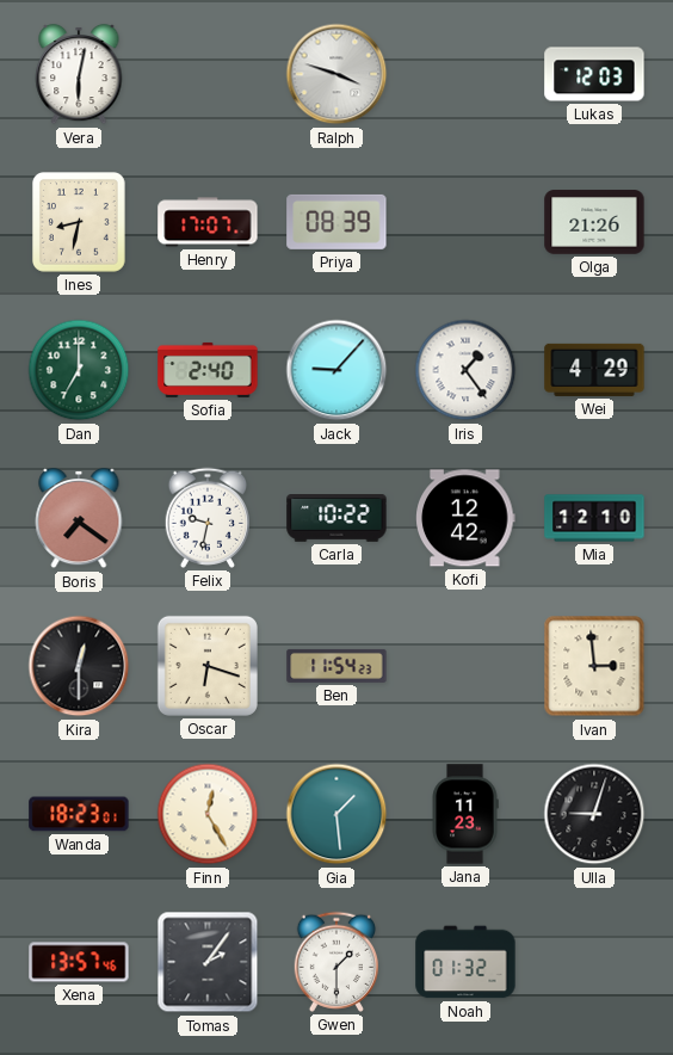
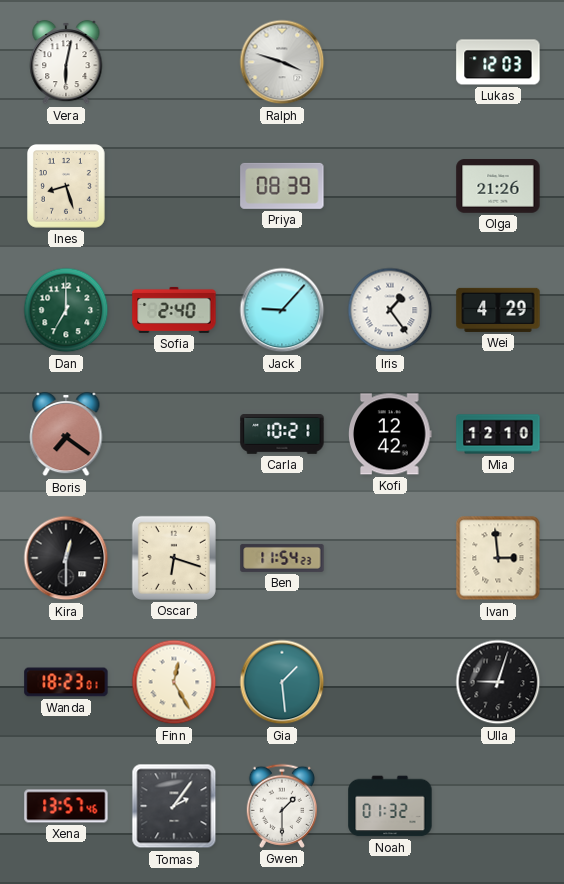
Ines: 8:32 -> 8:27 (67, 187)
Henry: 17:07 -> none (208, 222)
Felix: 9:32 -> none (206, 518)
Carla: 10:22 -> 10:21 (282, 435)
Jana: 11:23 -> none (465, 814)
